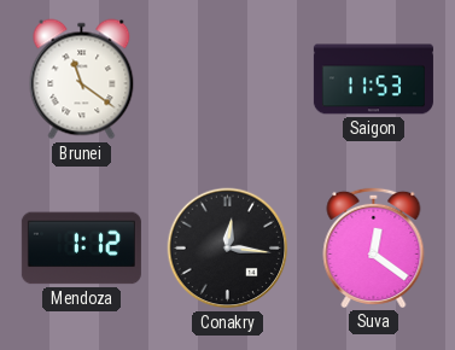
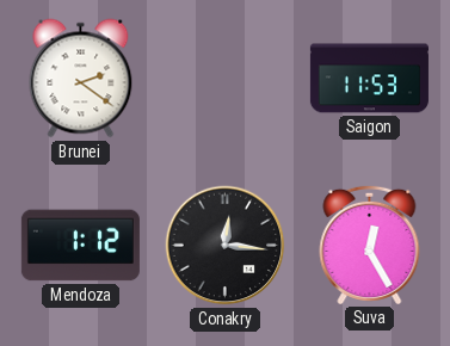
Brunei: 11:21 -> 2:21 (81, 79)
Suva: 12:21 -> 12:25 (370, 245)
